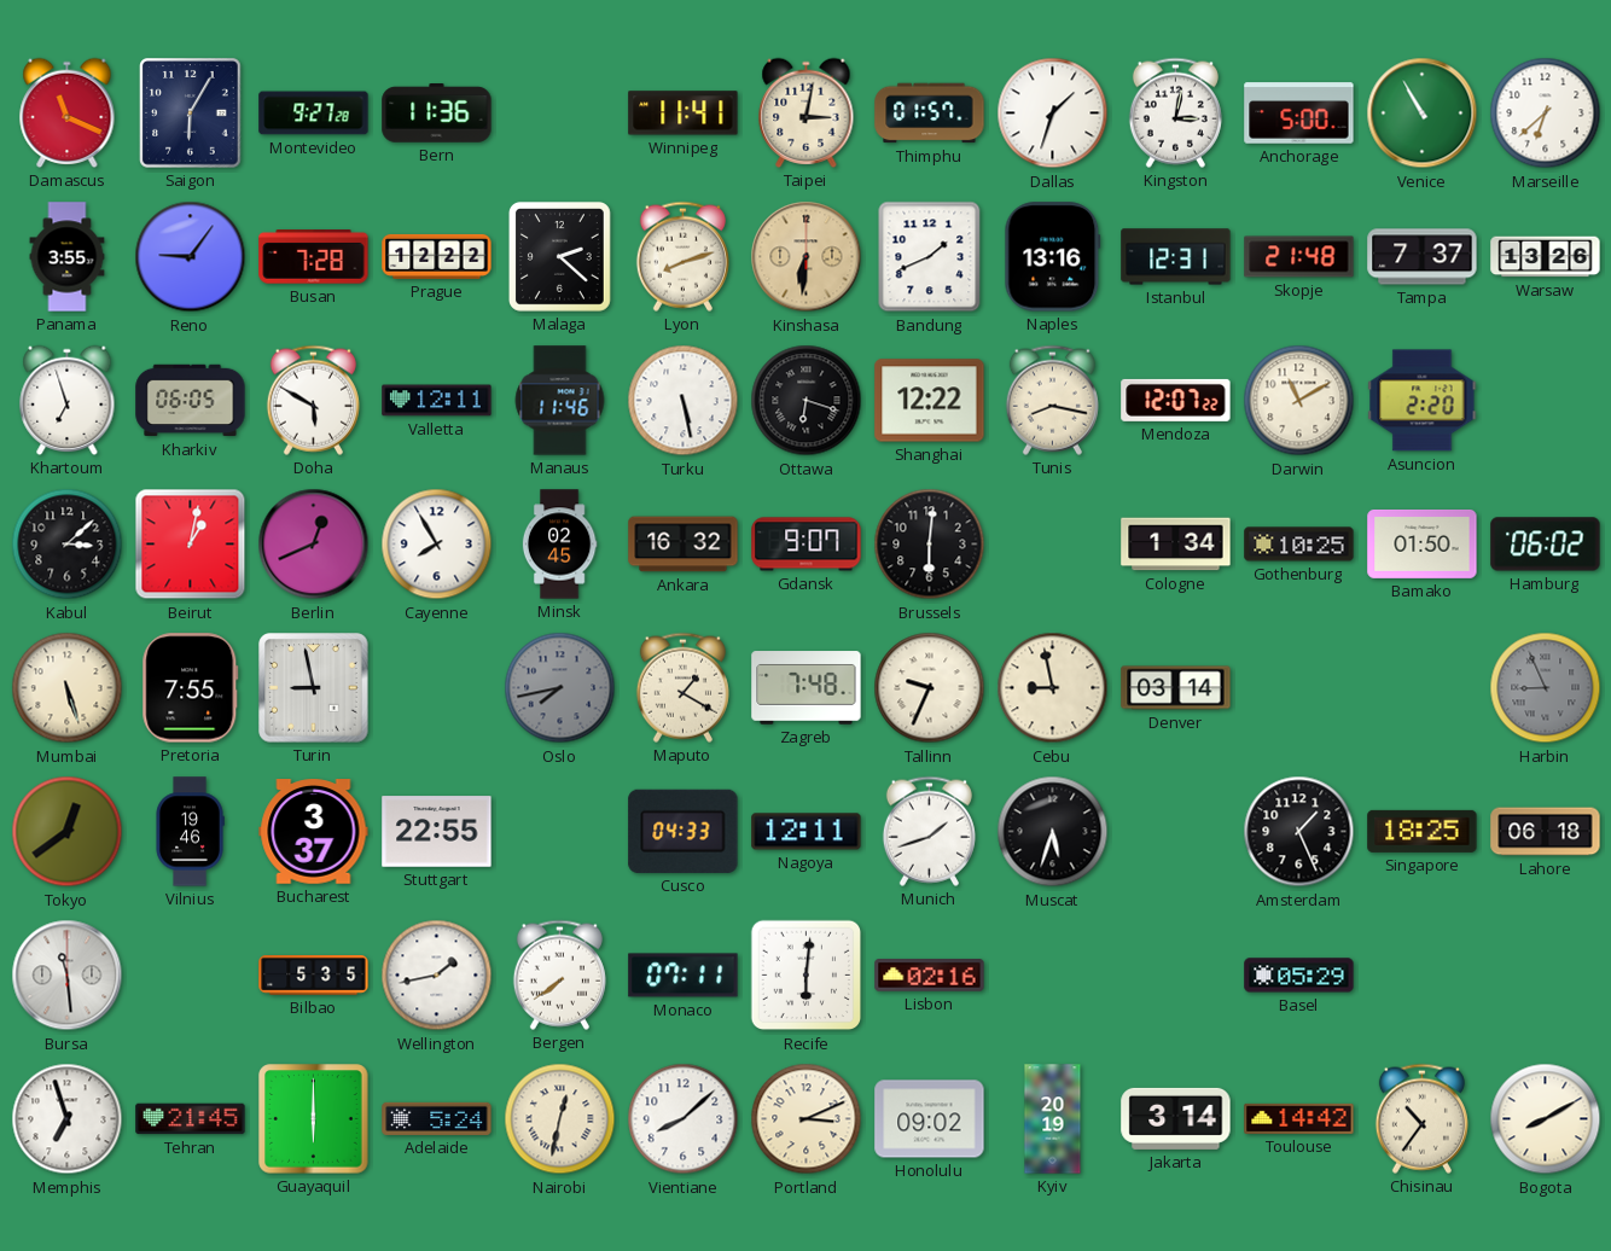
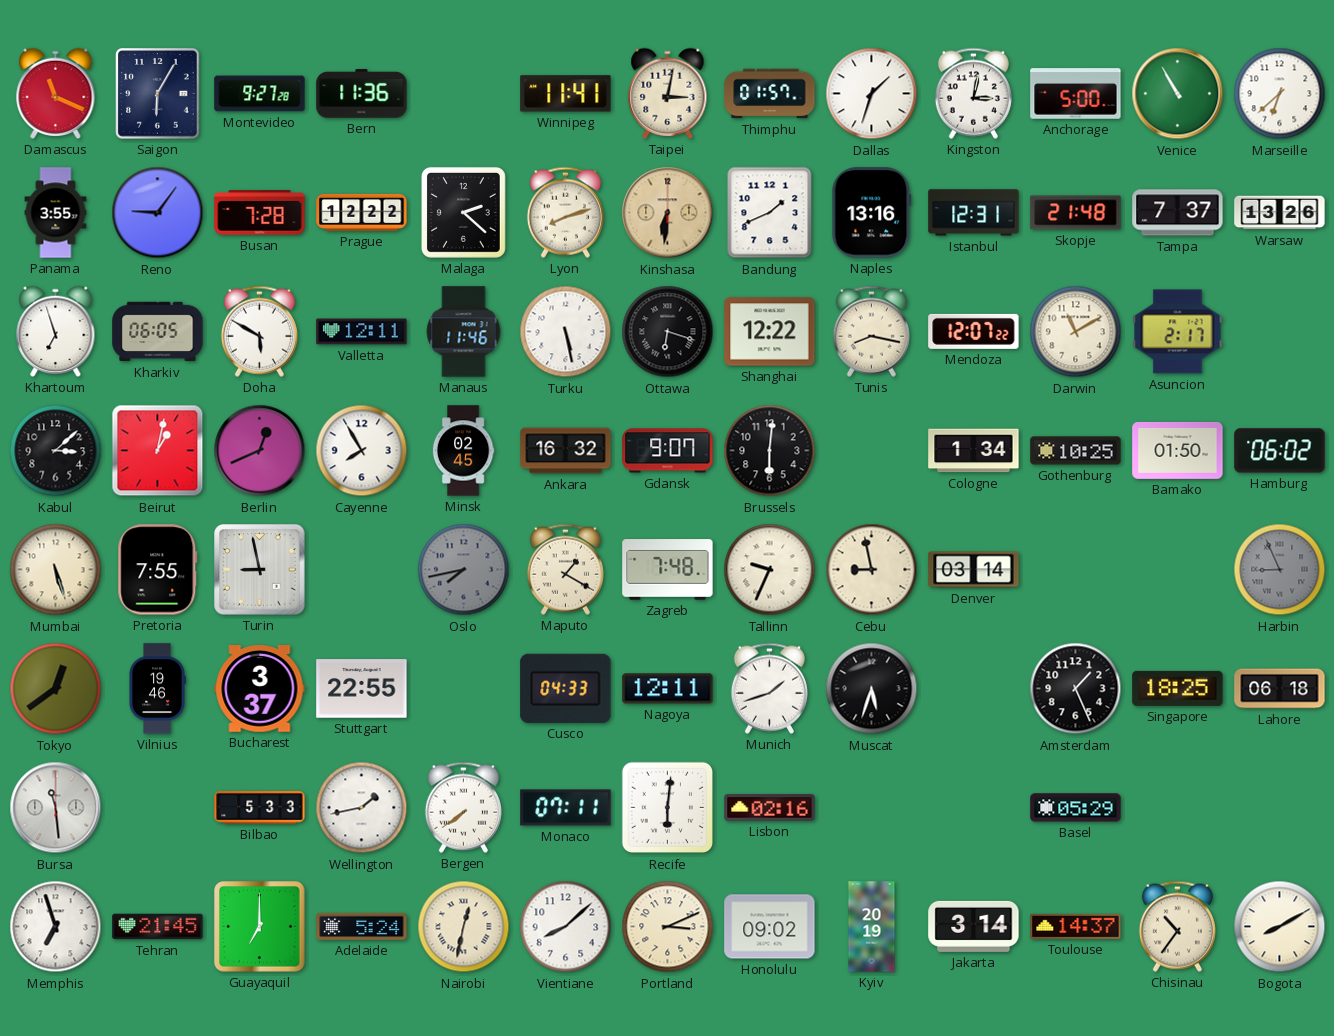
Asuncion: 2:20 -> 2:17 (1178, 332)
Bilbao: 5:35 -> 5:33 (260, 808)
Guayaquil: 6:00 -> 7:00 (260, 927)
Toulouse: 14:42 -> 14:37 (1076, 926)
